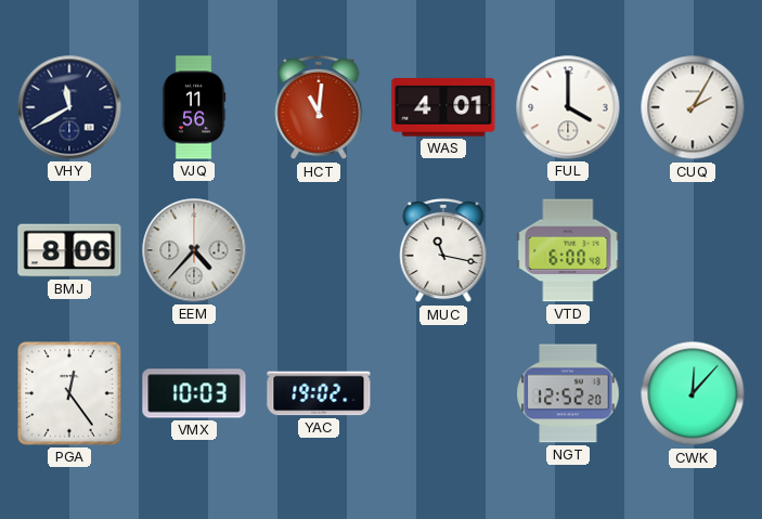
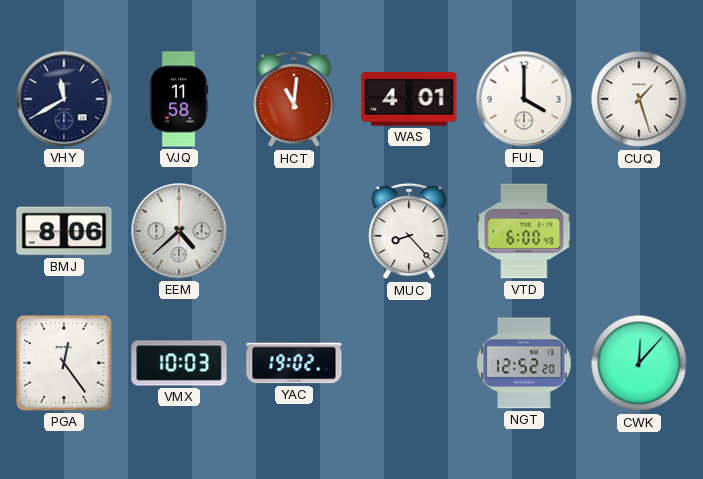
VJQ: 11:56 -> 11:58 (179, 99)
CUQ: 2:05 -> 1:27 (639, 99)
EEM: 4:37 -> 4:38 (179, 231)
MUC: 11:17 -> 8:23 (409, 231)
